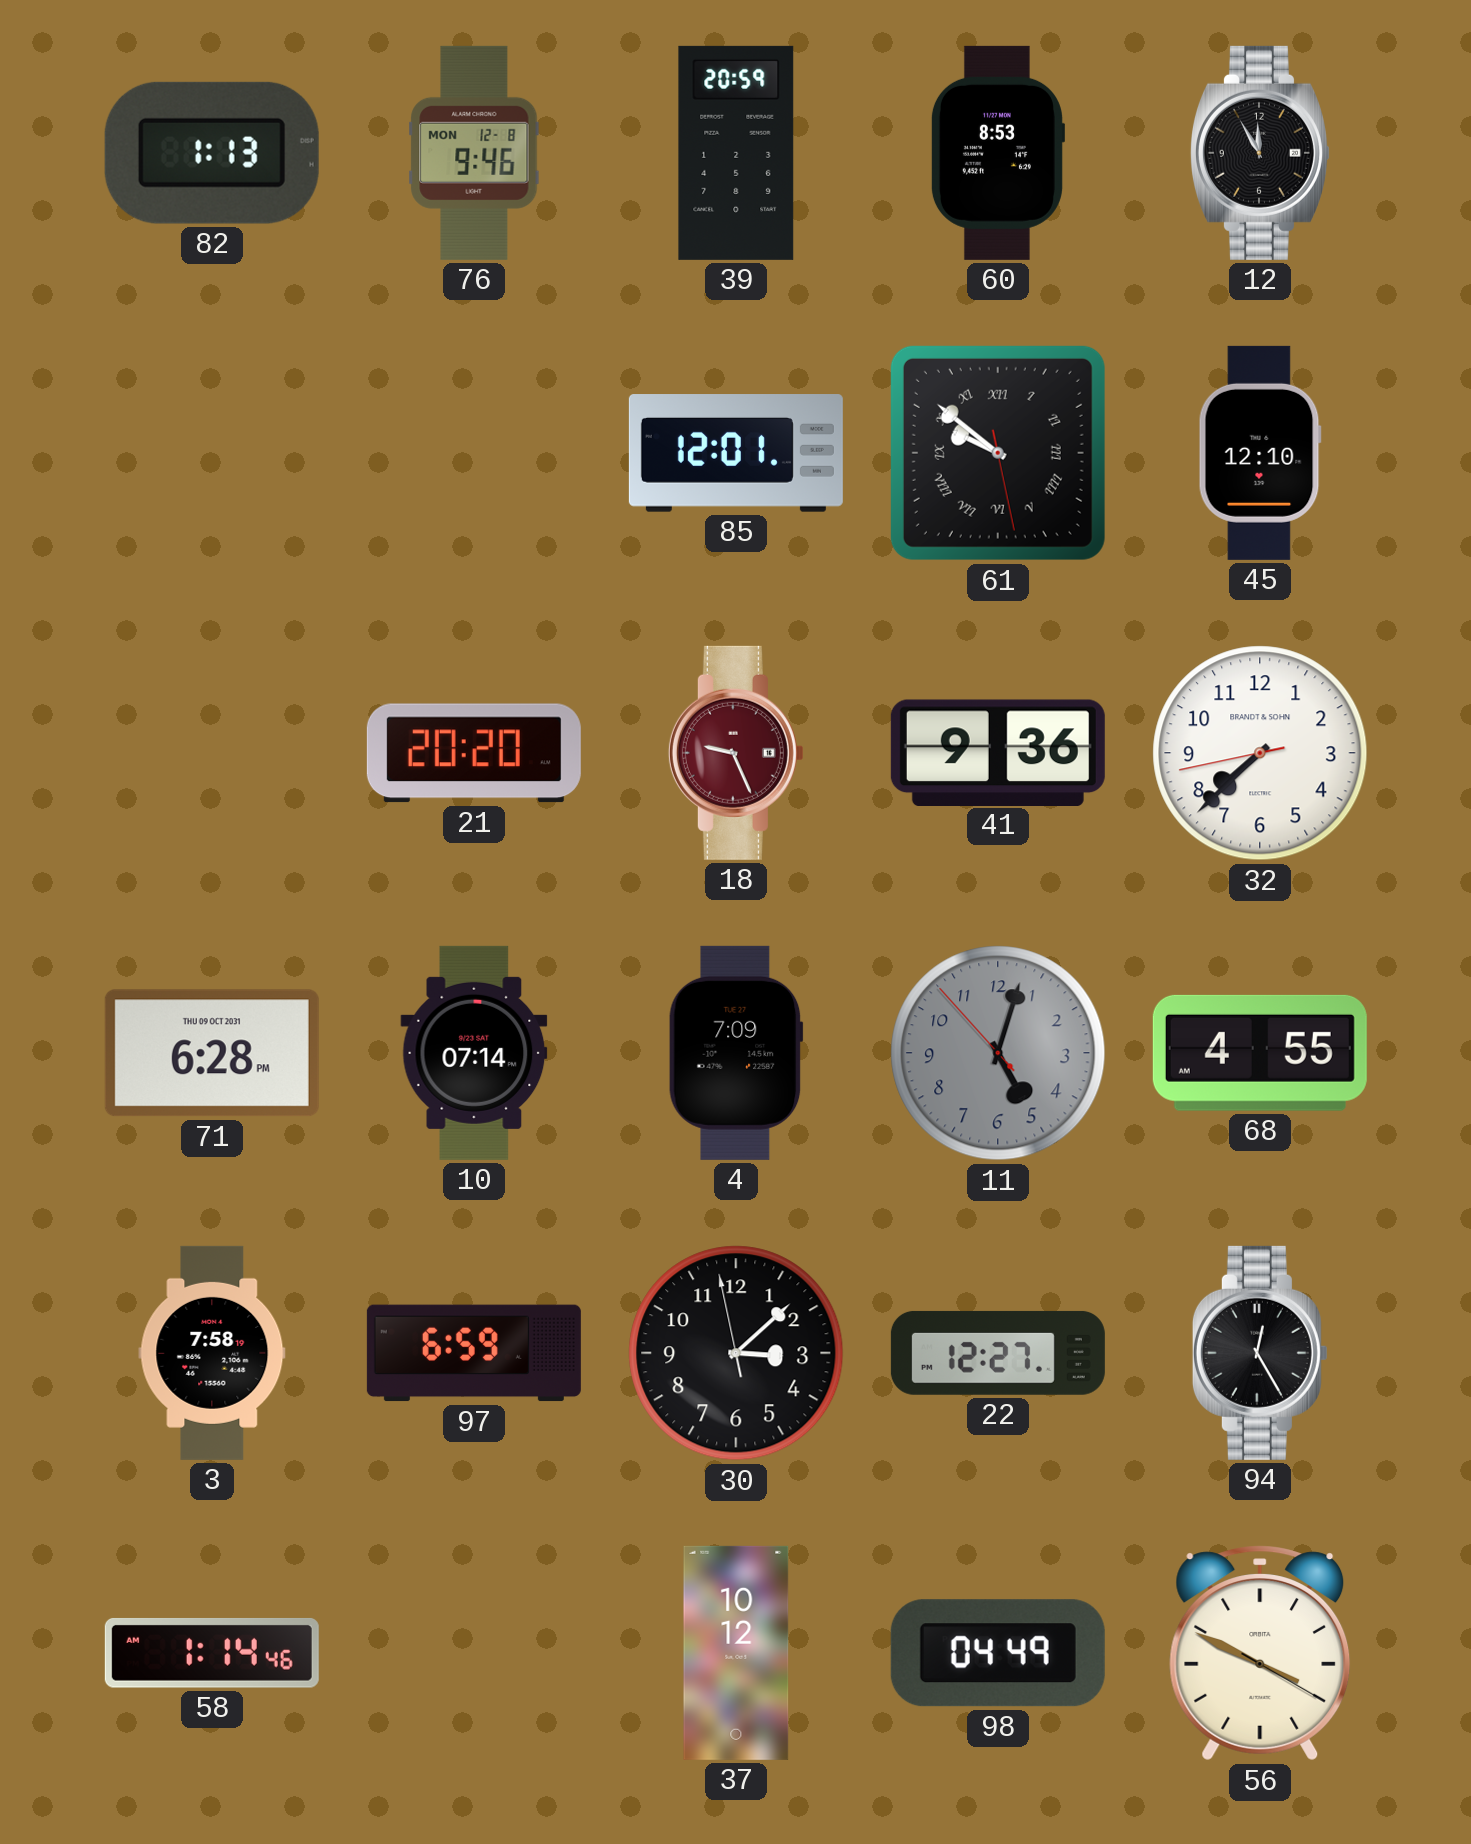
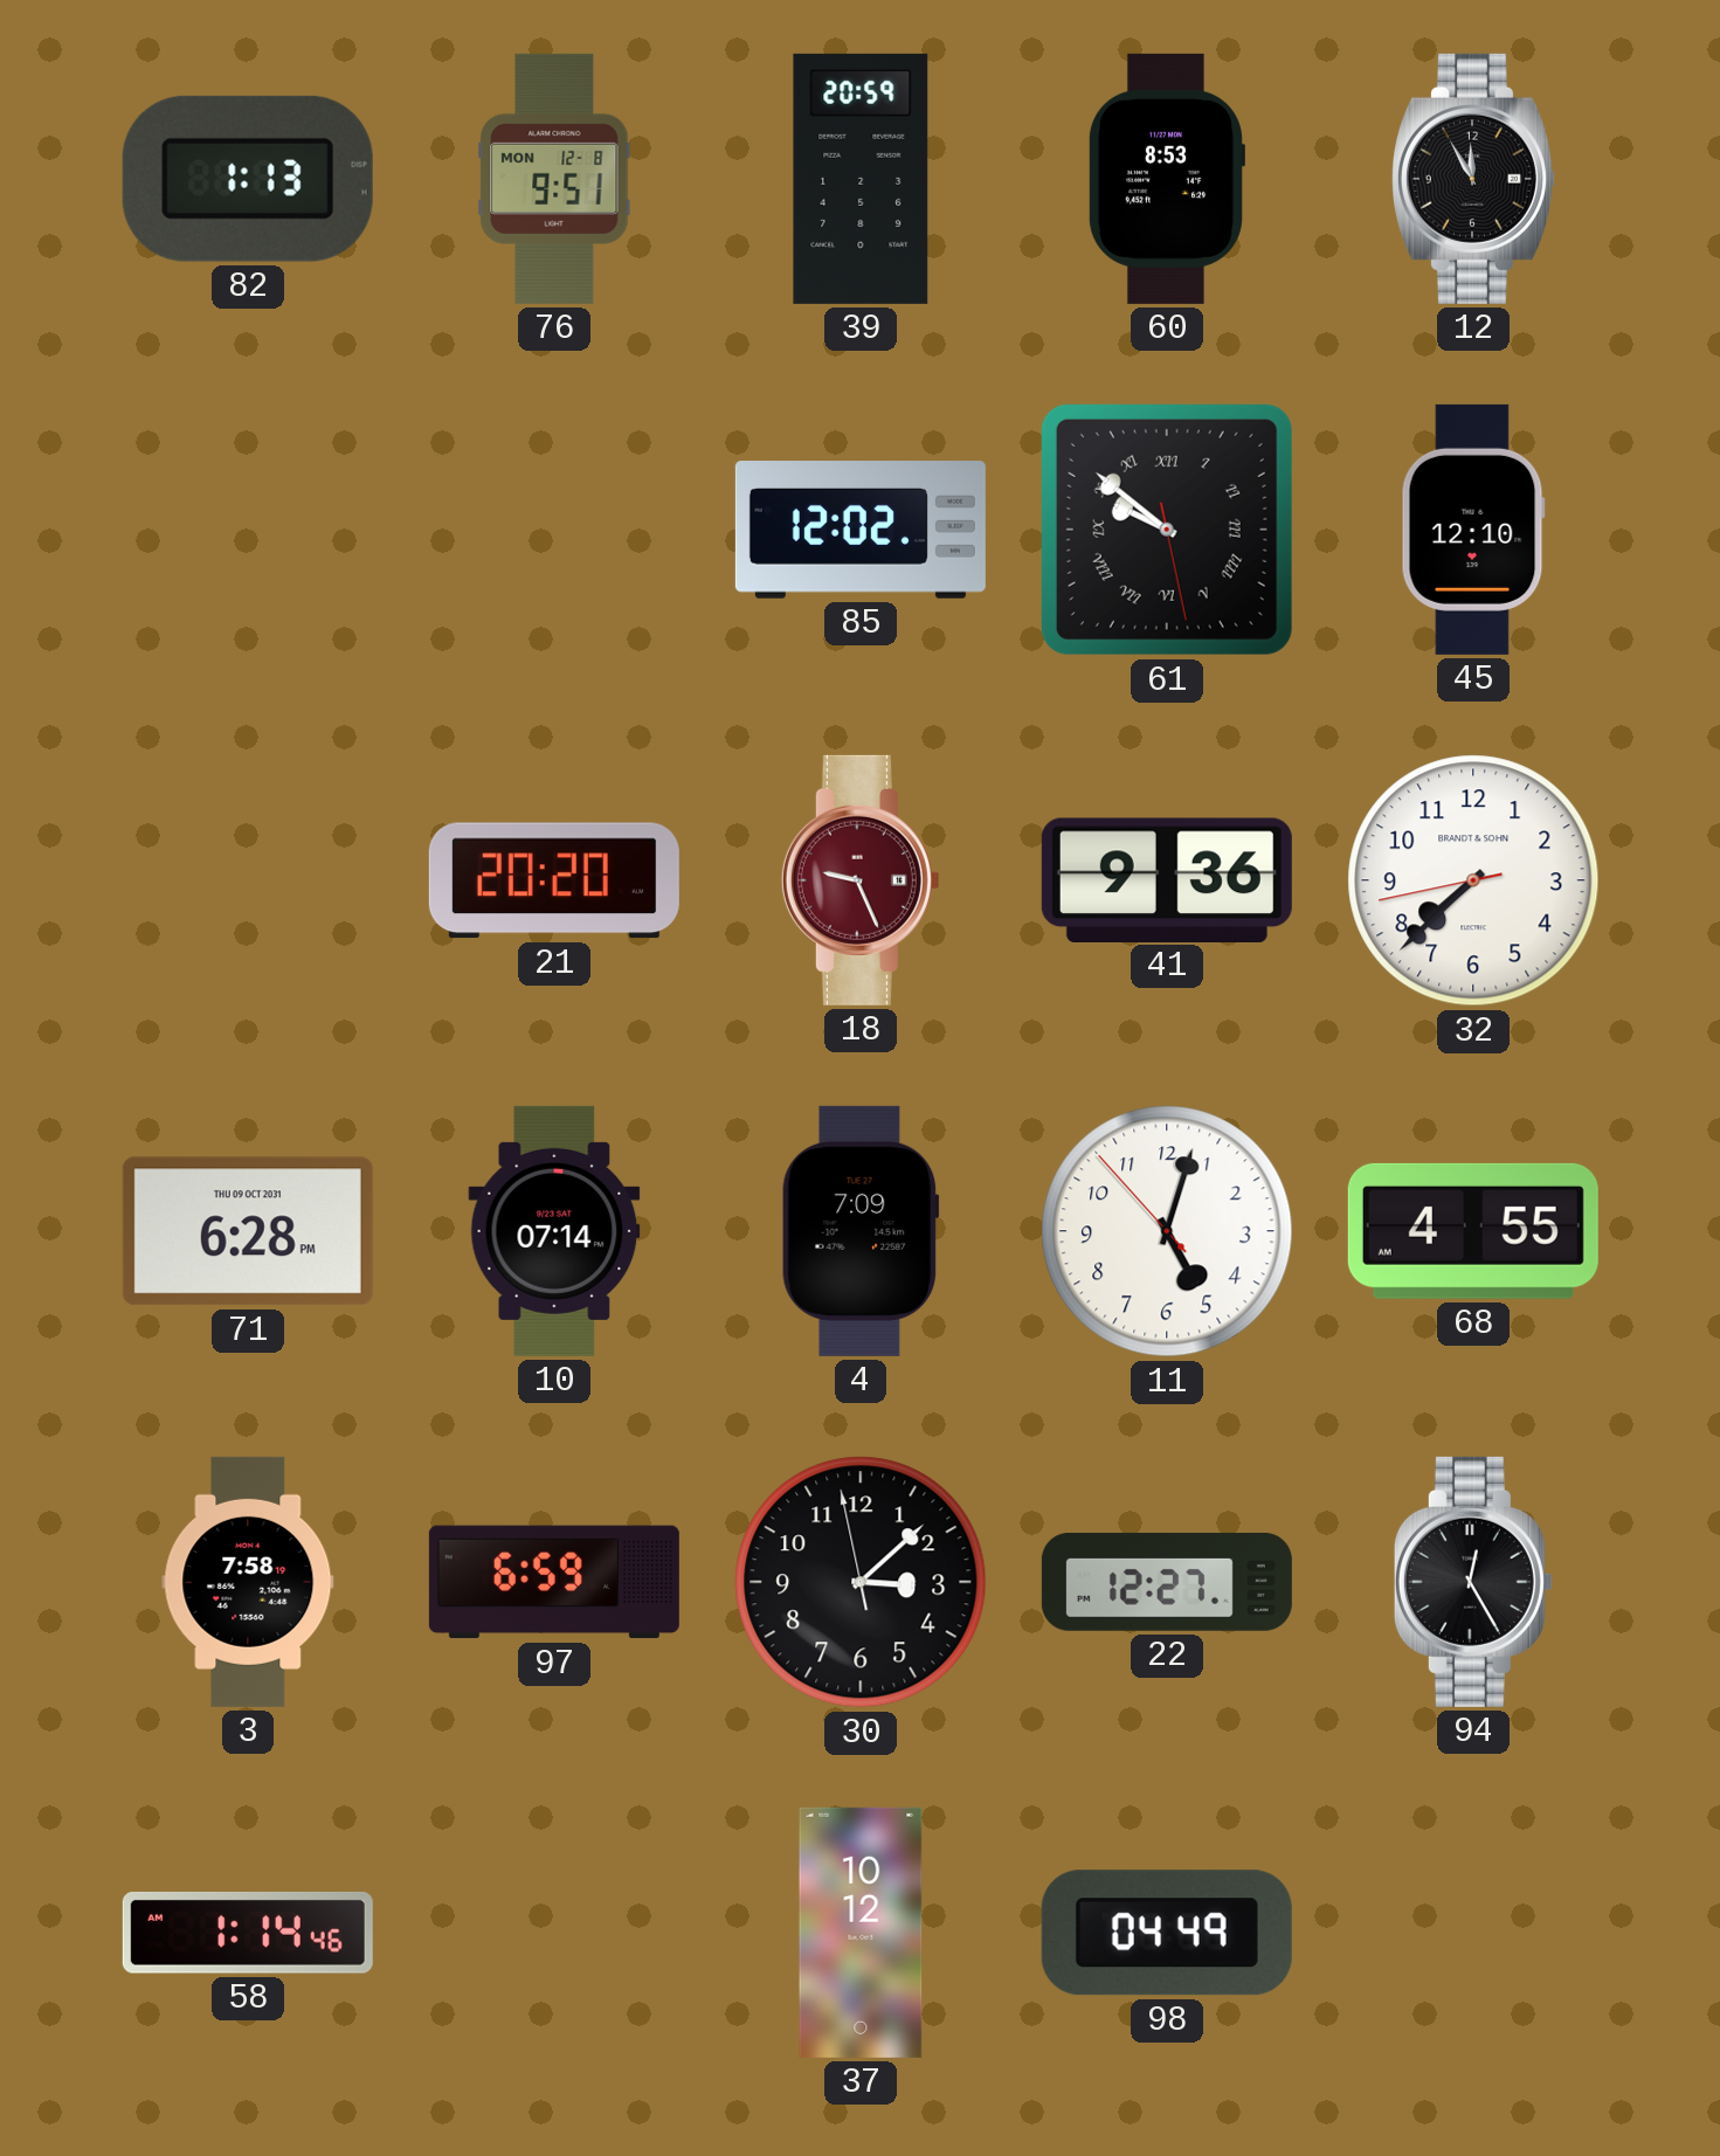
76: 9:46 -> 9:51 (554, 179)
85: 12:01 -> 12:02 (861, 530)
11 dial: grey -> white (1167, 1231)
56: 3:49 -> none (1260, 1653)
